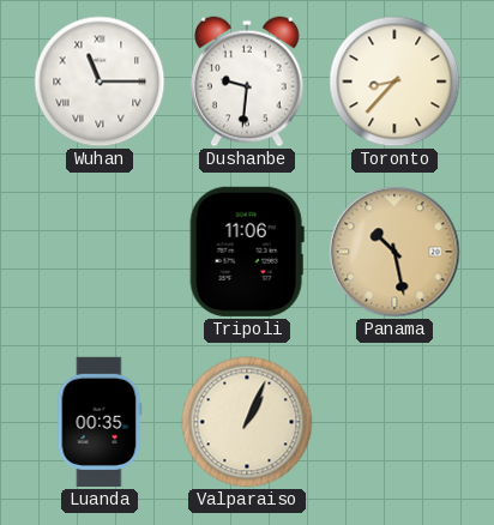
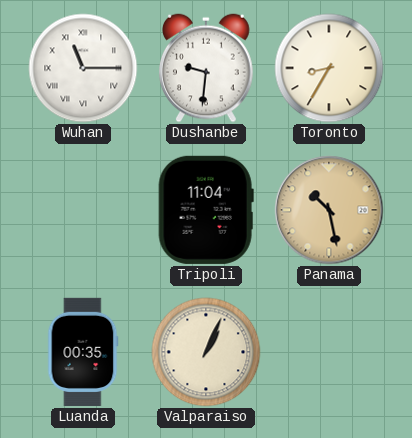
Toronto: 8:37 -> 8:35 (329, 68)
Tripoli: 11:06 -> 11:04 (206, 210)
